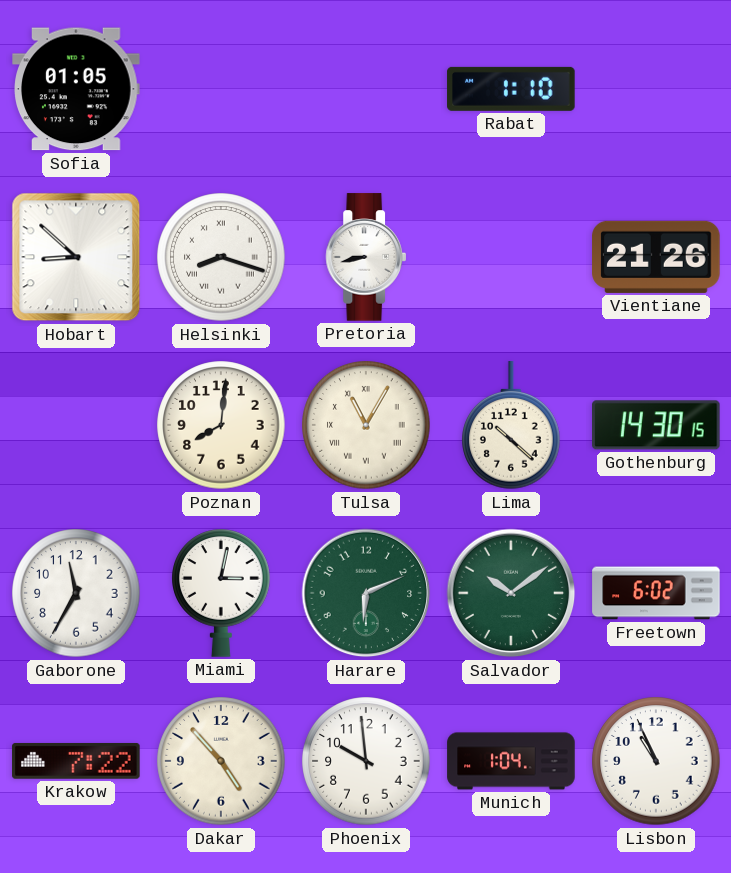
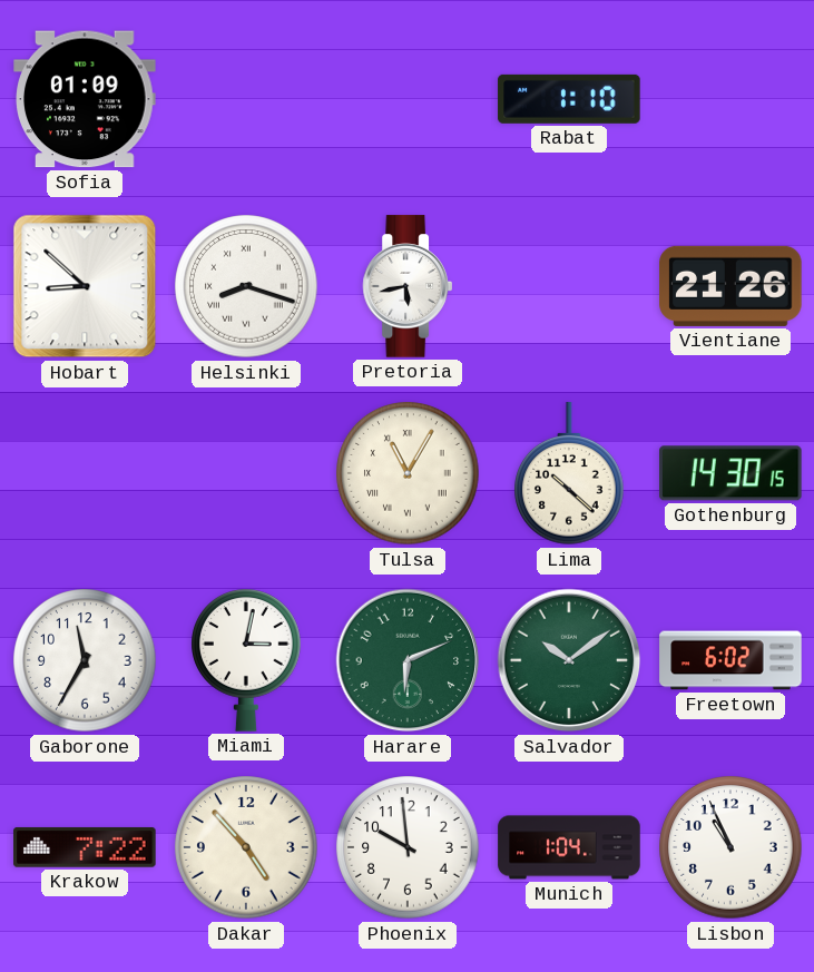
Sofia: 01:05 -> 01:09 (85, 99)
Pretoria: 8:43 -> 5:43 (406, 286)
Poznan: 8:01 -> none (221, 425)
